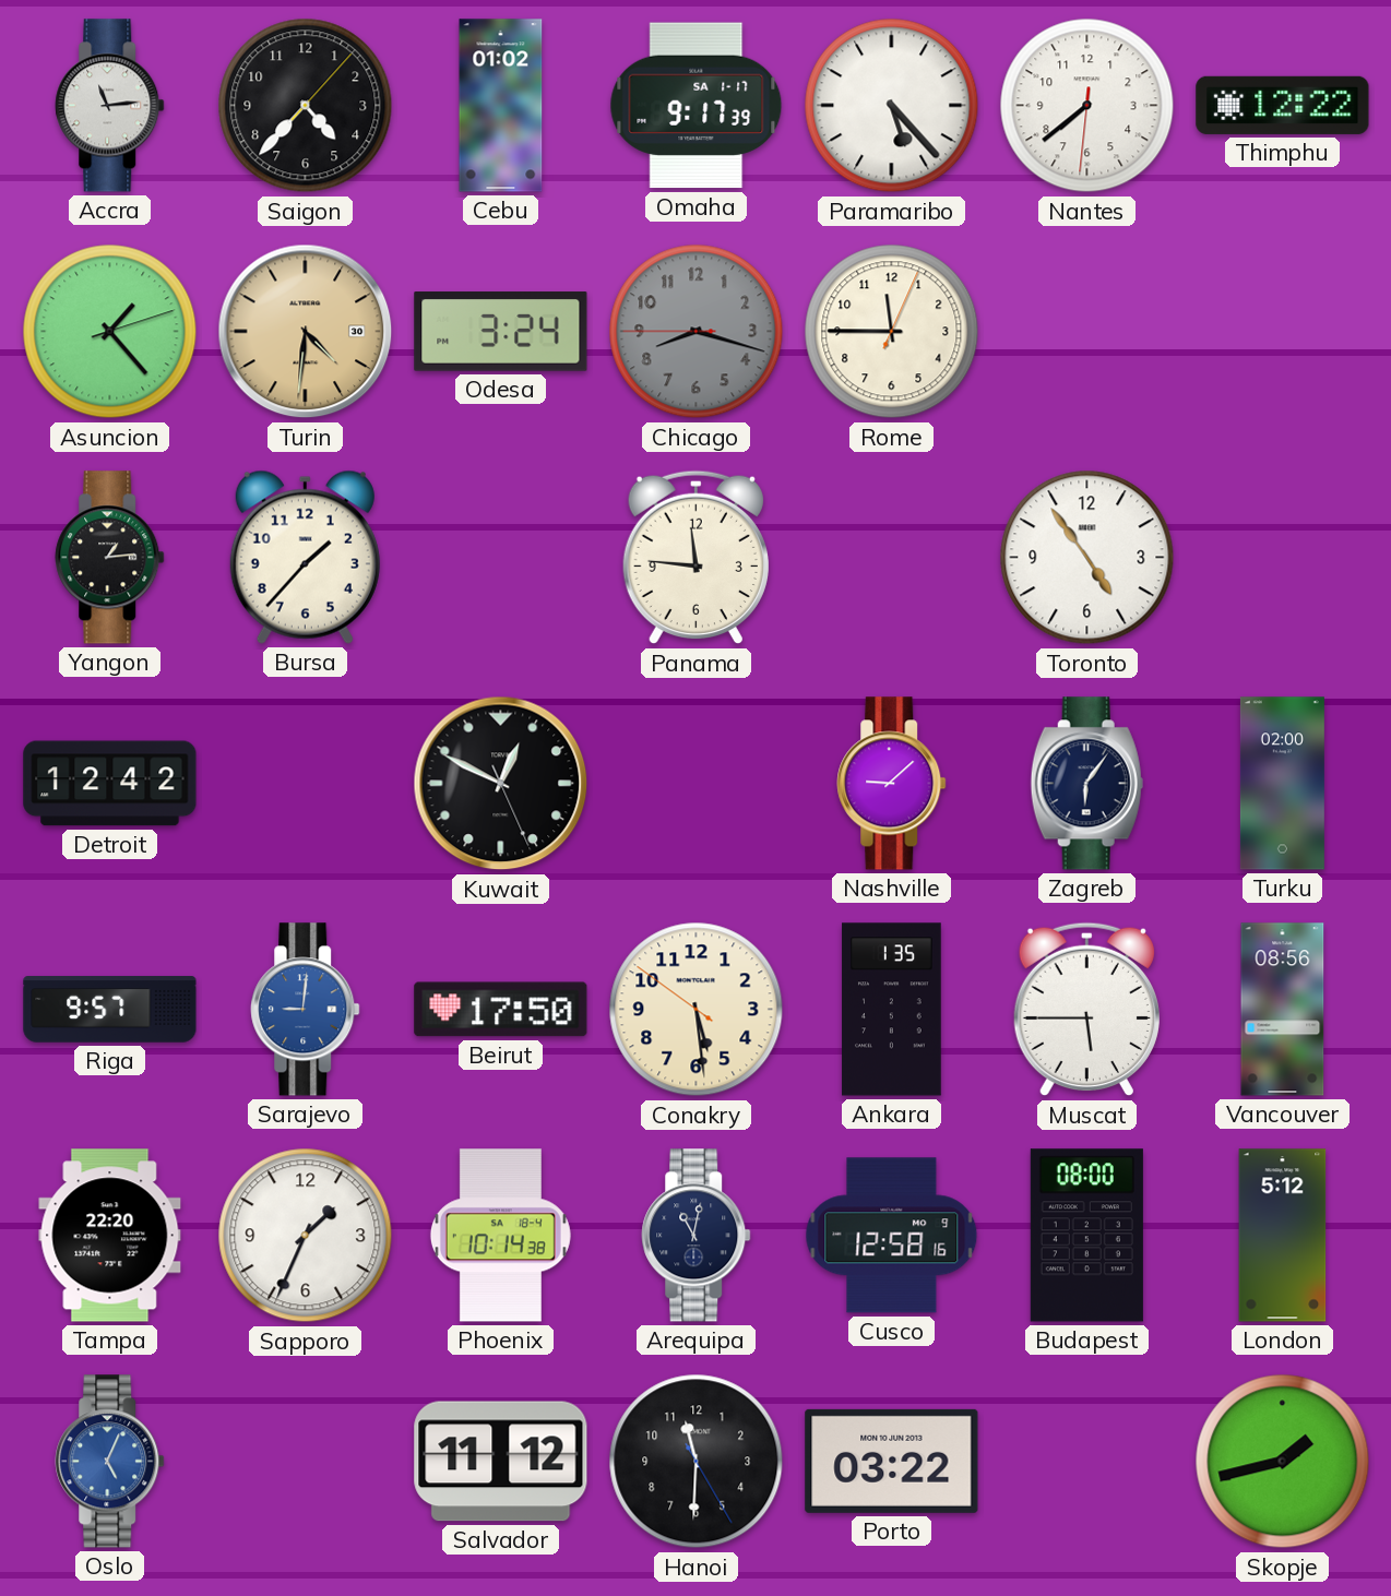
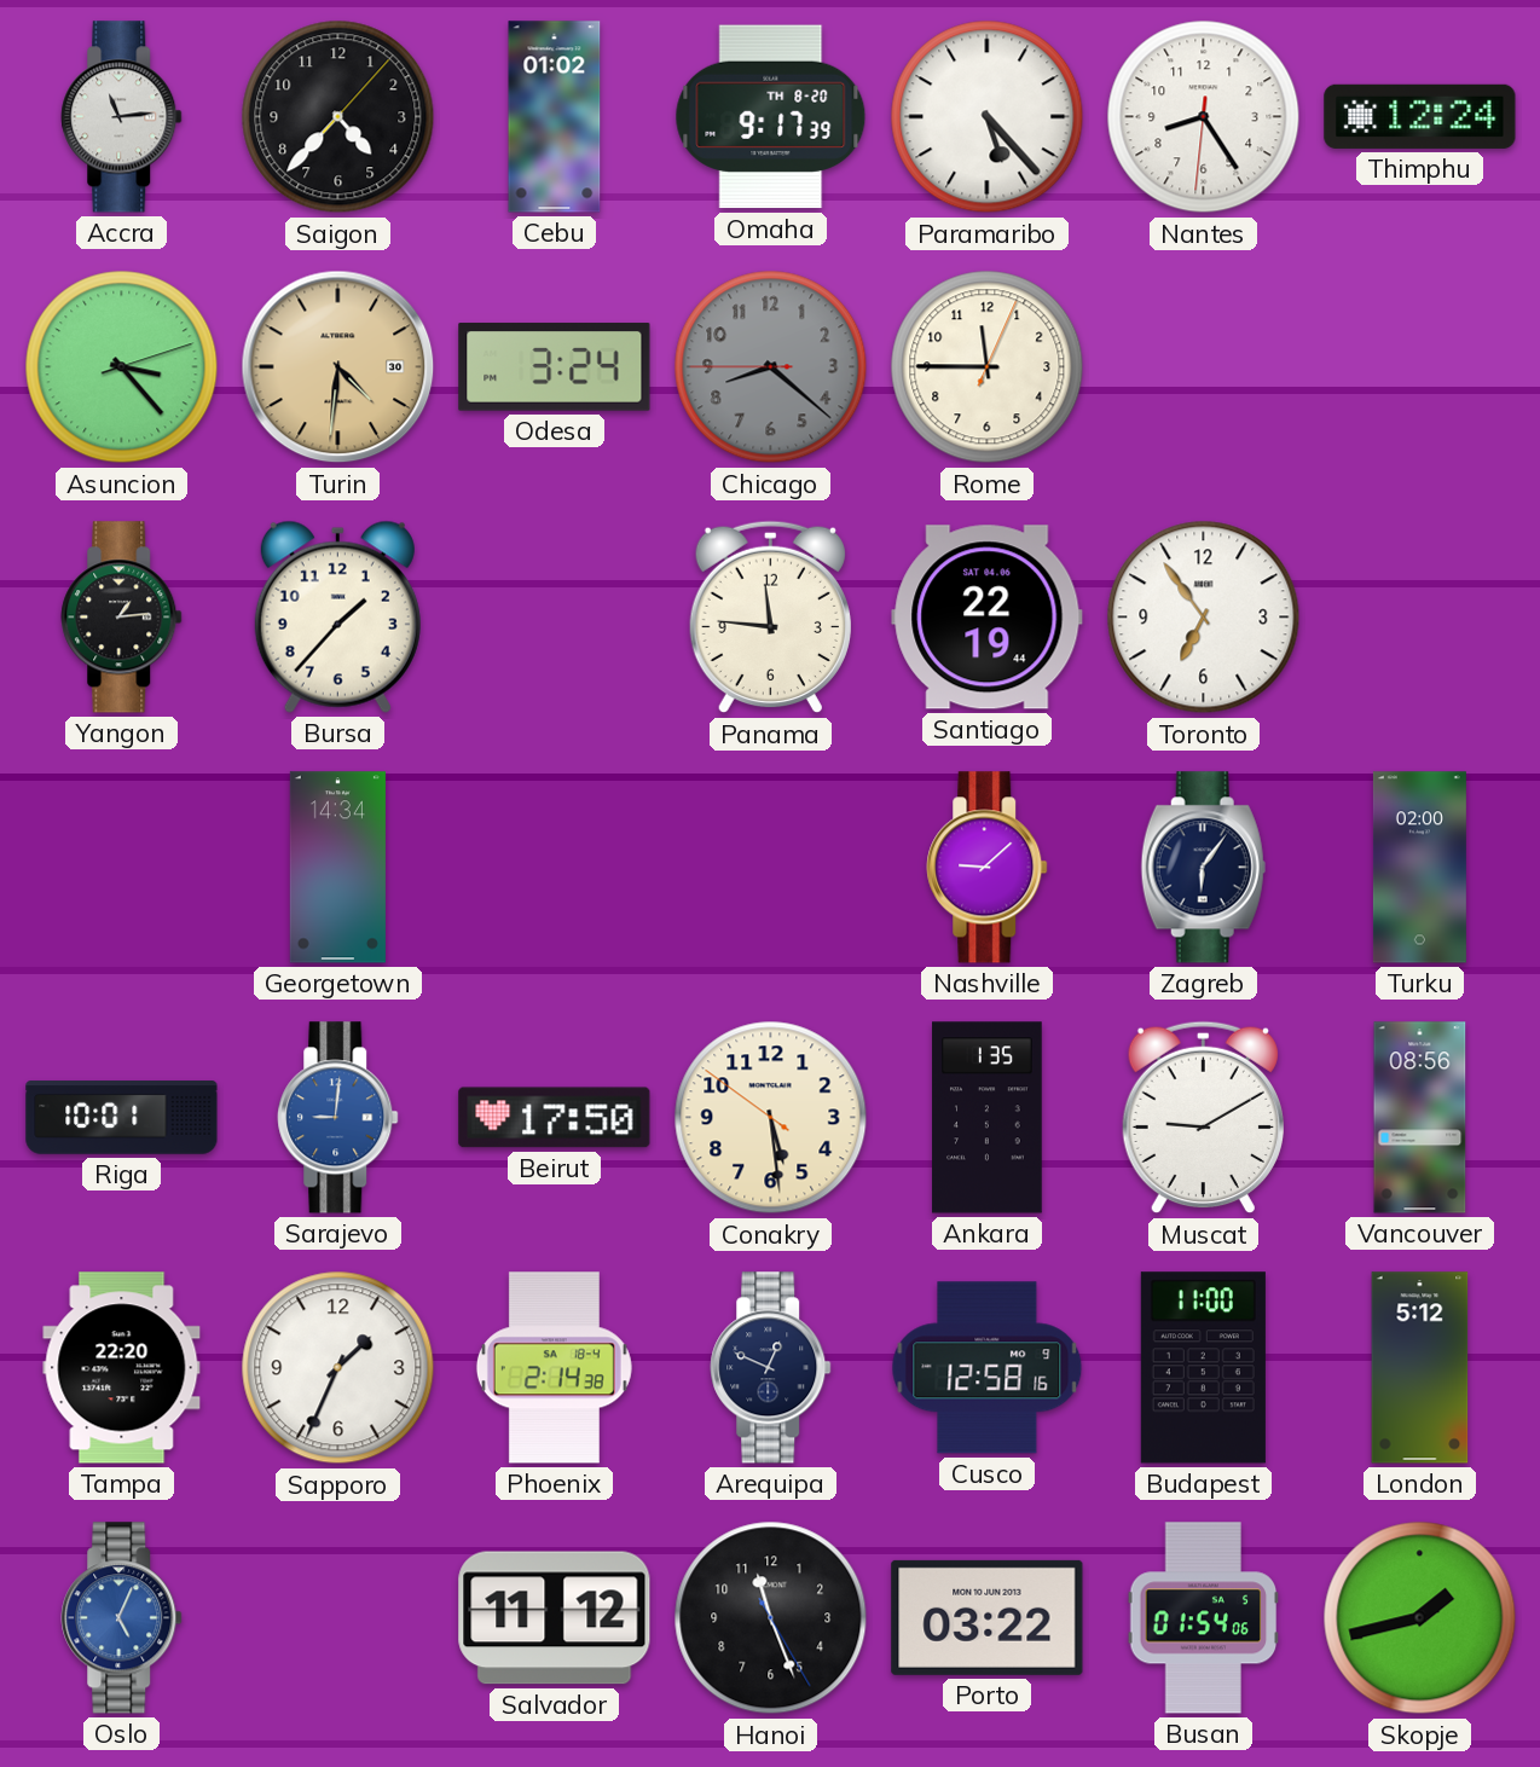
Omaha date: SA 1-17 -> TH 8-20 (771, 117)
Nantes: 7:38 -> 8:24 (1204, 117)
Thimphu: 12:22 -> 12:24 (1420, 116)
Asuncion: 1:23 -> 3:23 (122, 367)
Chicago: 8:17 -> 8:21 (771, 367)
Santiago: none -> 22:19 (988, 618)
Toronto: 4:54 -> 6:54 (1204, 618)
Detroit: 12:42 -> none (110, 784)
Georgetown: none -> 14:34 (337, 868)
Kuwait: 12:49 -> none (501, 784)
Riga: 9:57 -> 10:01 (122, 1118)
Muscat: 5:45 -> 9:10 (1203, 1118)
Phoenix: 10:14 -> 2:14 (554, 1368)
Arequipa: 11:02 -> 12:49 (771, 1368)
Budapest: 08:00 -> 11:00 (1203, 1368)
Hanoi: 11:30 -> 11:26 (771, 1618)
Busan: none -> 01:54 (1204, 1618)
